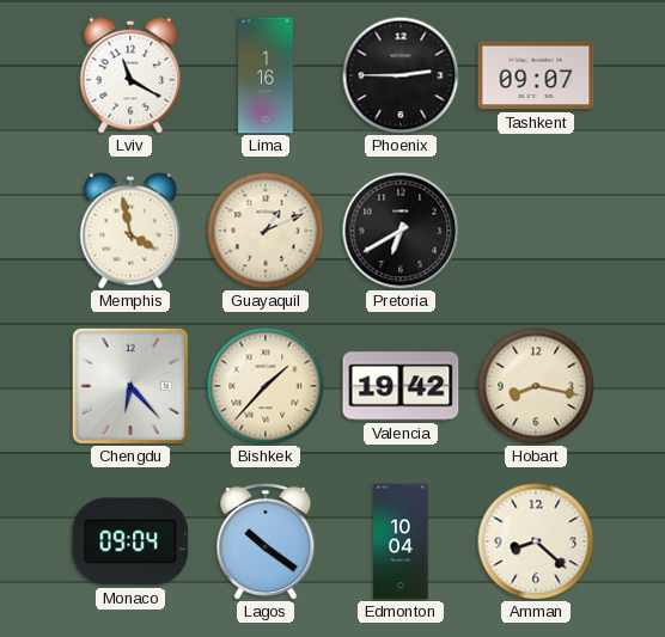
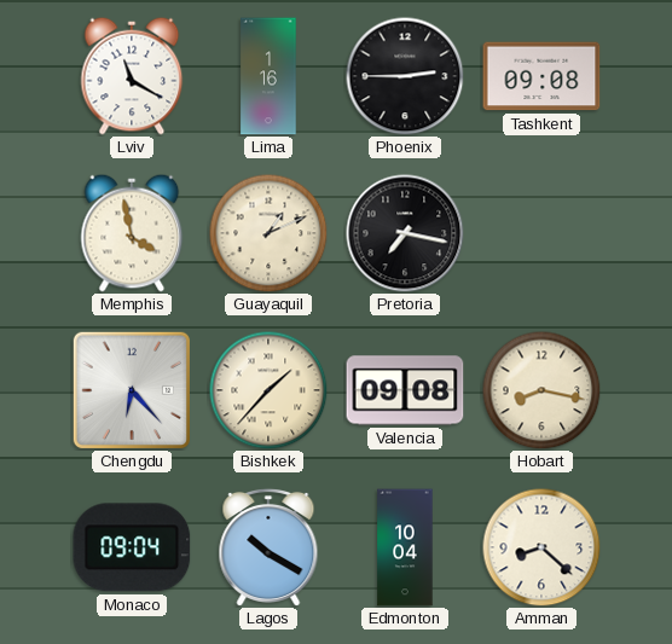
Tashkent: 09:07 -> 09:08 (541, 76)
Pretoria: 6:40 -> 7:17 (405, 233)
Valencia: 19:42 -> 09:08 (405, 390)
Lagos: 10:21 -> 10:20 (268, 546)
